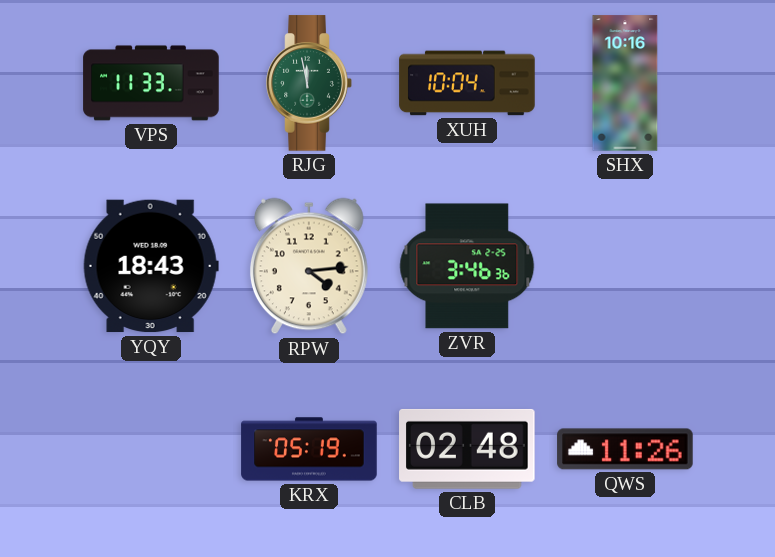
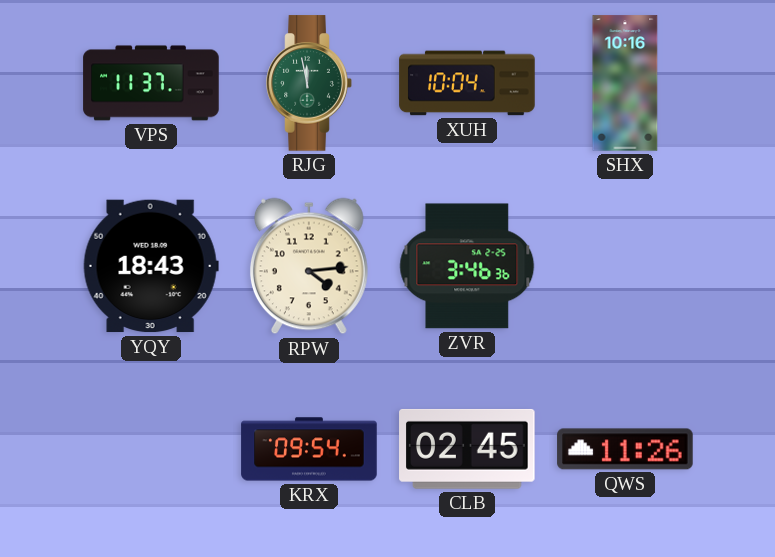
VPS: 11:33 -> 11:37 (151, 83)
KRX: 05:19 -> 09:54 (309, 449)
CLB: 02:48 -> 02:45 (467, 449)
